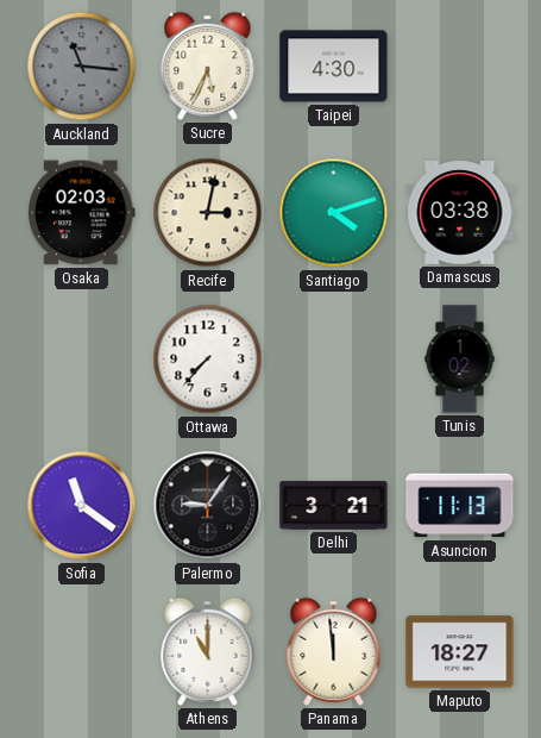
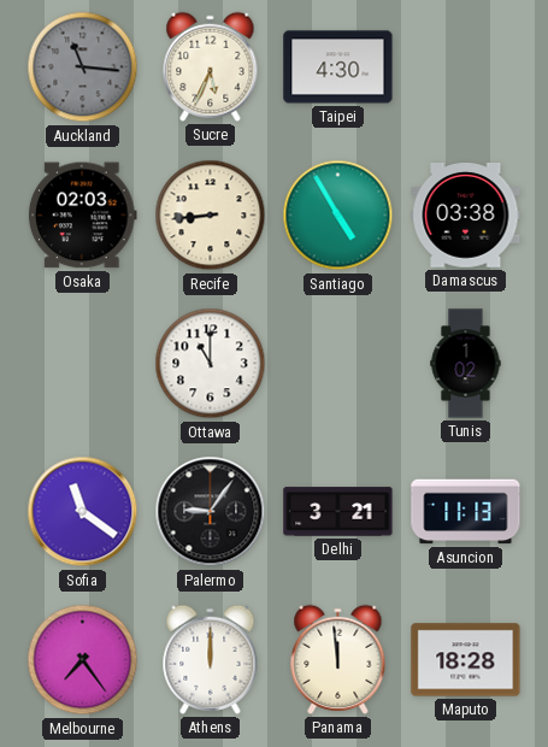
Recife: 3:02 -> 8:44 (211, 216)
Santiago: 4:12 -> 4:55 (338, 216)
Ottawa: 7:37 -> 11:00 (211, 364)
Melbourne: none -> 7:24 (83, 660)
Athens: 11:00 -> 12:00 (211, 659)
Maputo: 18:27 -> 18:28 (466, 660)
